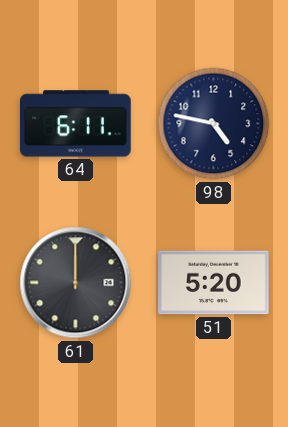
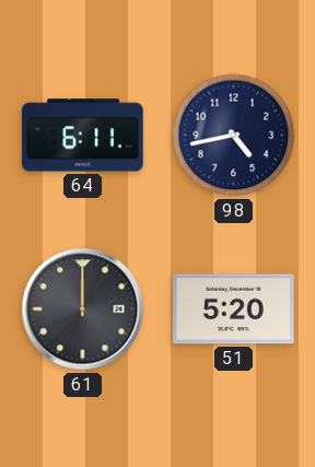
98: 4:47 -> 4:43 (234, 136)
